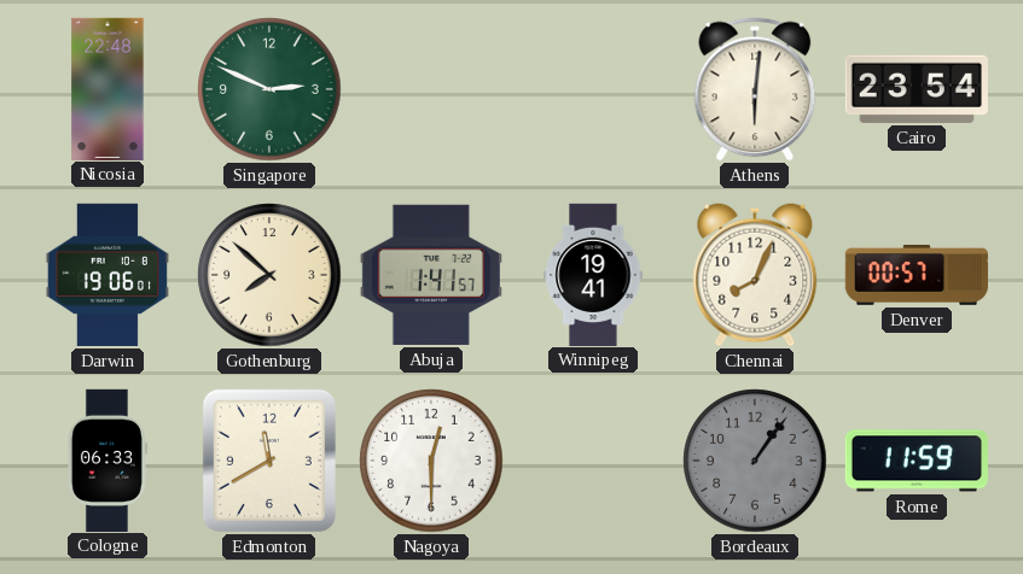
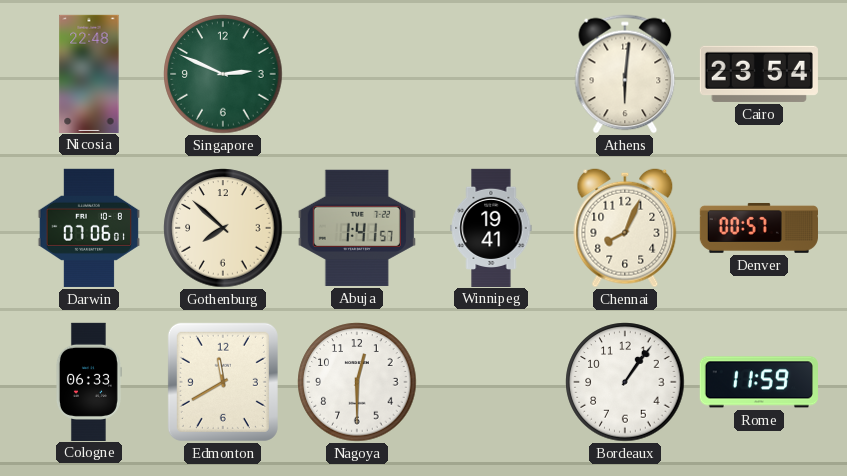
Darwin: 19:06 -> 07:06 (89, 228)
Bordeaux dial: grey -> white (625, 382)
